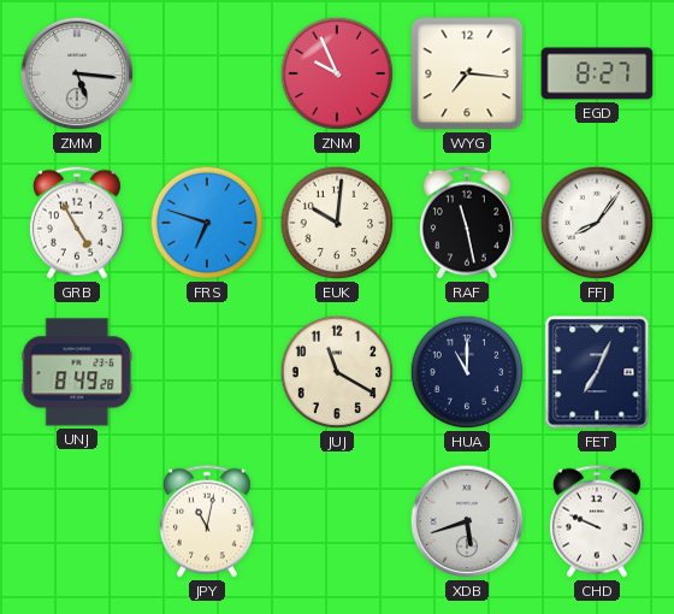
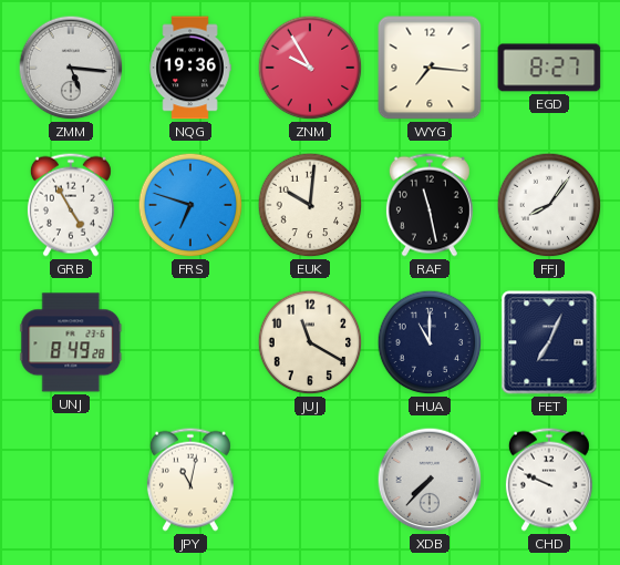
NQG: none -> 19:36 (190, 68)
ZNM: 9:56 -> 9:55 (310, 68)
XDB: 5:42 -> 7:37 (430, 480)
